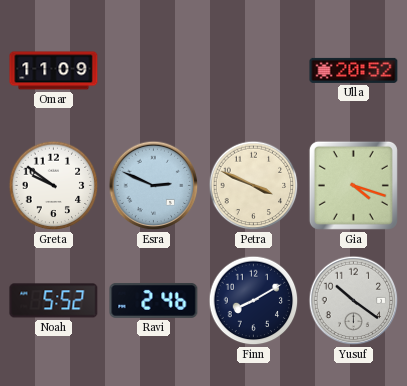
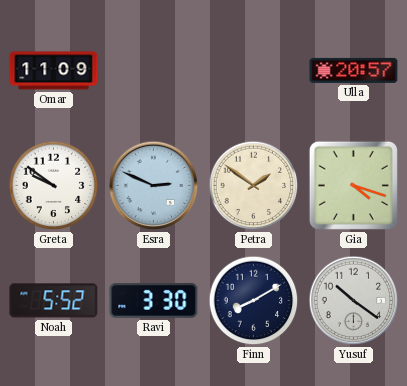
Ulla: 20:52 -> 20:57 (354, 70)
Petra: 3:49 -> 1:51 (254, 186)
Ravi: 2:46 -> 3:30 (154, 300)
